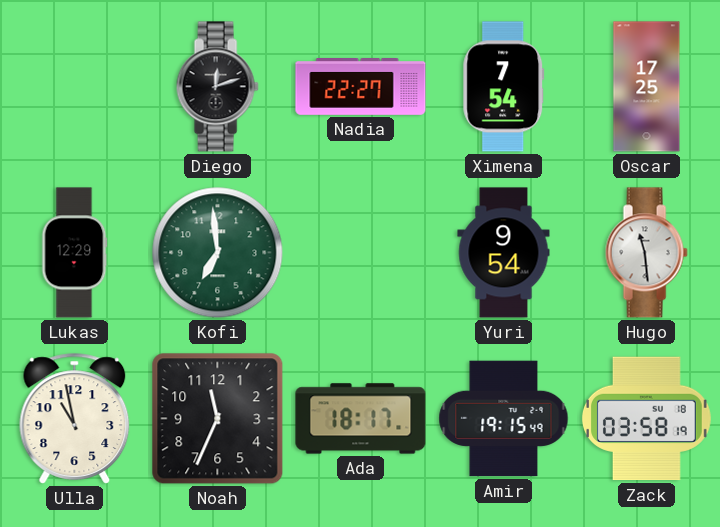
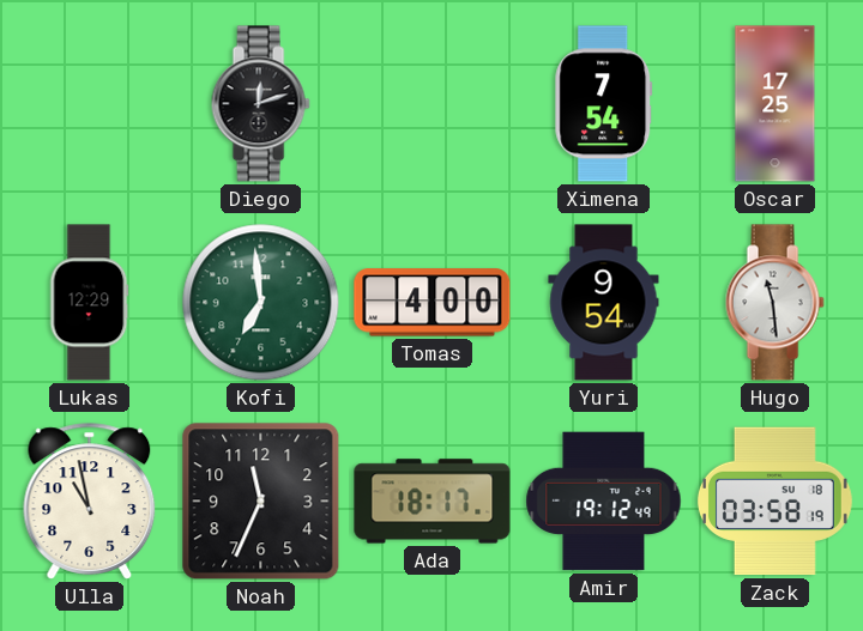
Nadia: 22:27 -> none (361, 87)
Tomas: none -> 4:00 (433, 303)
Amir: 19:15 -> 19:12 (604, 502)
